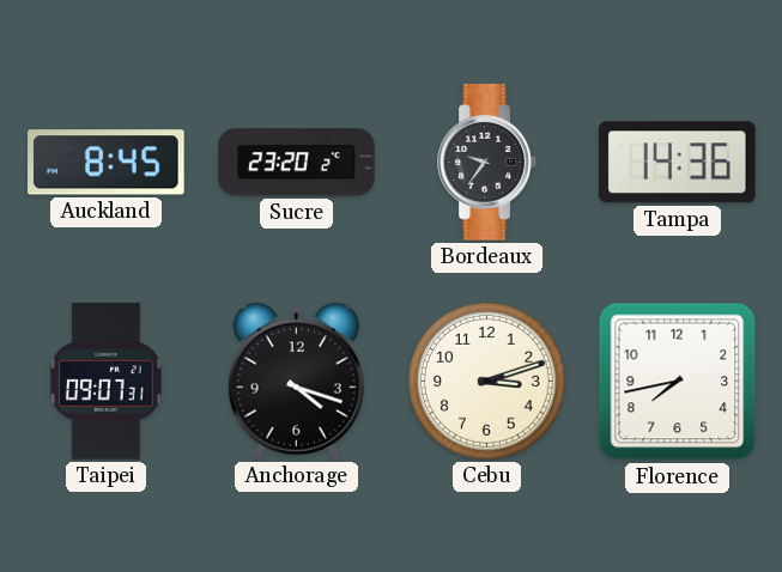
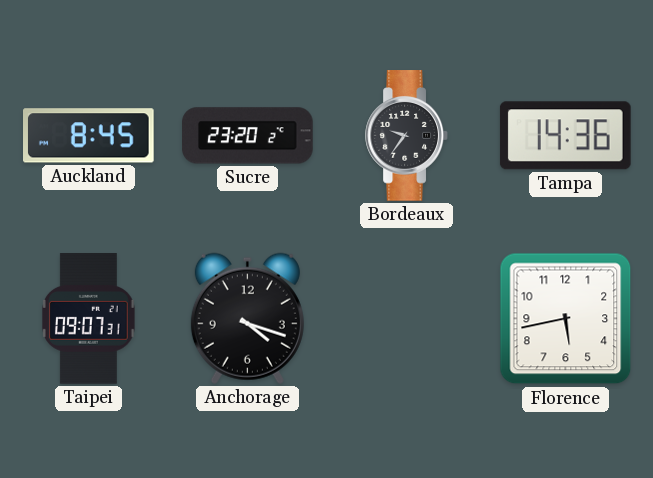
Cebu: 3:12 -> none (486, 381)
Florence: 7:43 -> 5:43 (566, 319)
